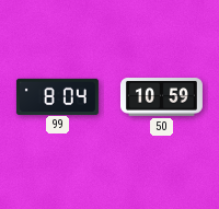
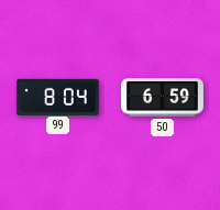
50: 10:59 -> 6:59 (162, 98)
